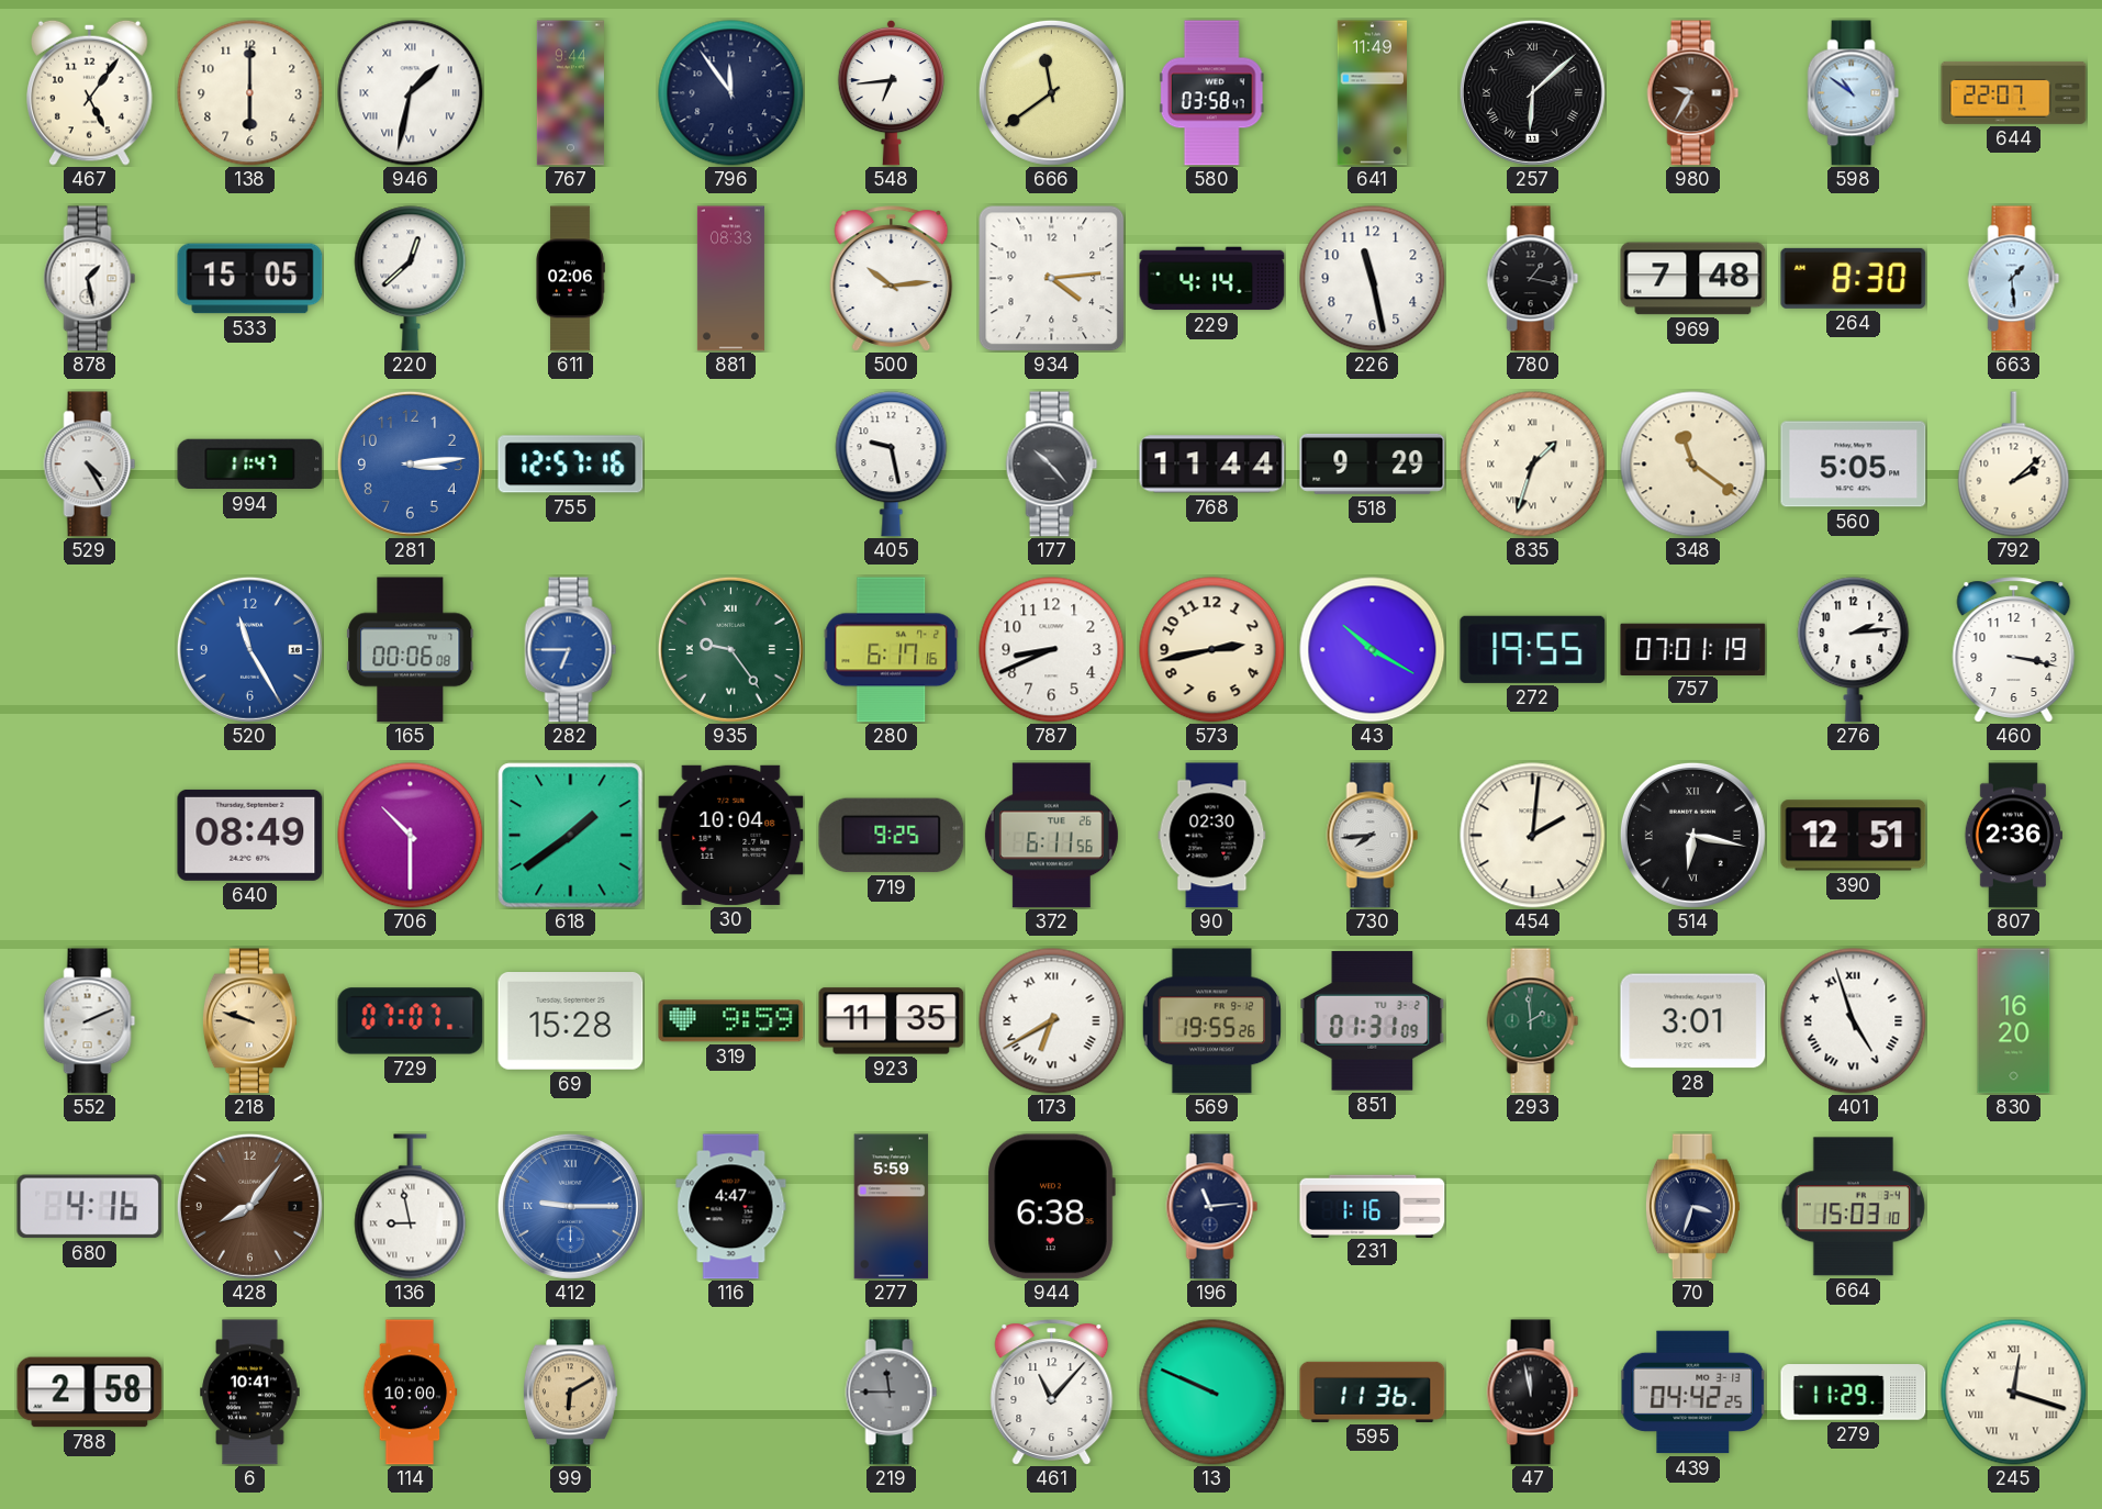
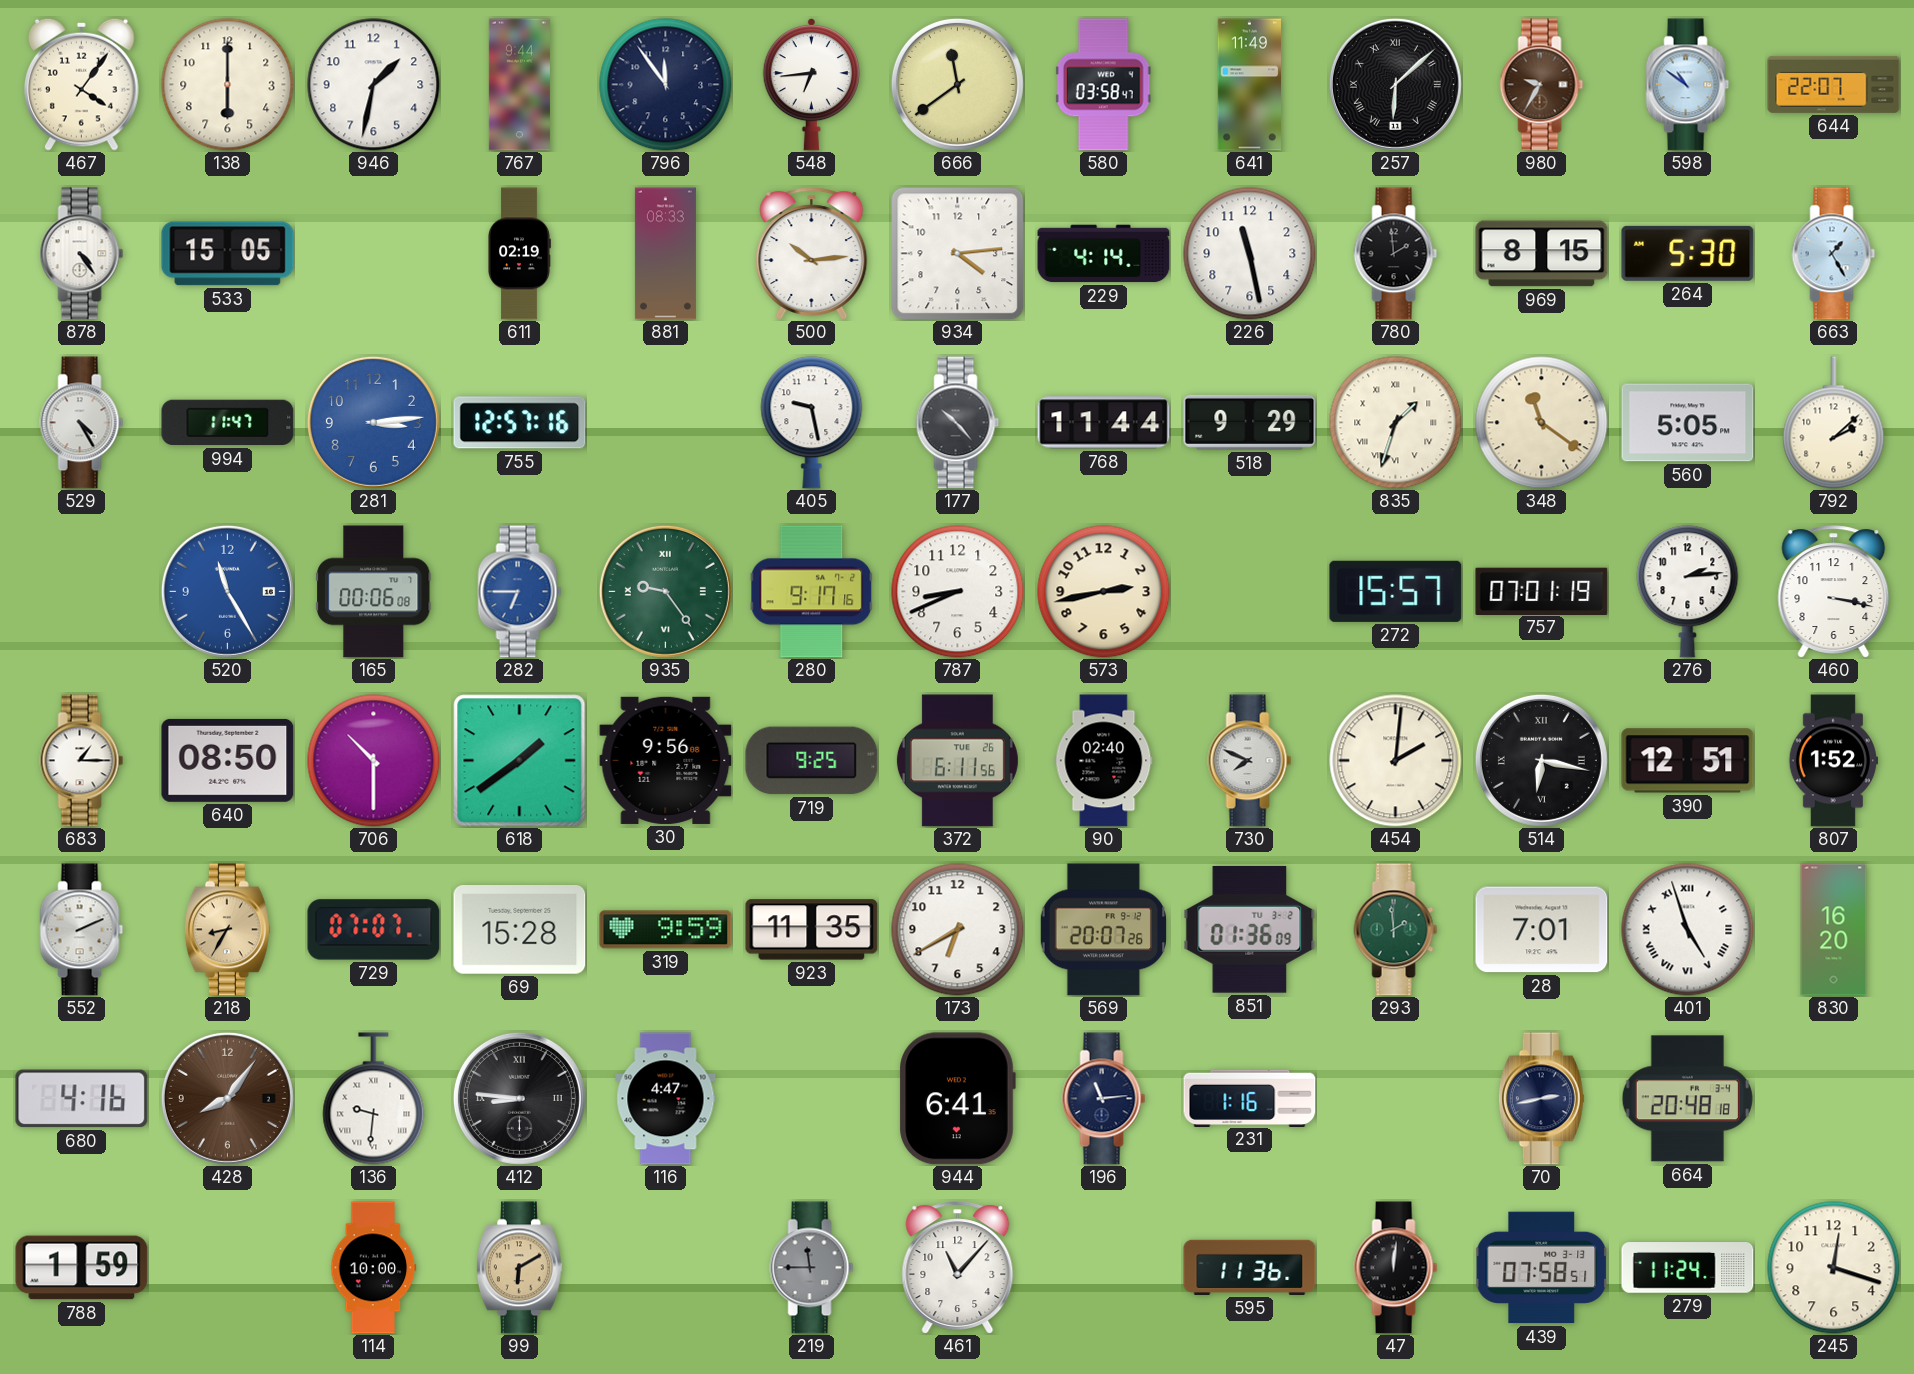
467: 5:06 -> 4:06 (82, 84)
946 numerals: Roman -> Arabic (374, 85)
878: 1:28 -> 4:24 (82, 254)
220: 12:38 -> none (411, 279)
611: 02:06 -> 02:19 (519, 254)
780: 1:17 -> 1:59 (1396, 254)
969: 7:48 -> 8:15 (1542, 254)
264: 8:30 -> 5:30 (1688, 253)
663: 1:29 -> 1:25 (1834, 254)
280: 6:17 -> 9:17 (812, 592)
43: 10:20 -> none (1373, 650)
272: 19:55 -> 15:57 (1396, 591)
683: none -> 1:15 (82, 761)
640: 08:49 -> 08:50 (228, 760)
30: 10:04 -> 9:56 (666, 760)
90: 02:30 -> 02:40 (1104, 761)
730: 7:44 -> 7:49 (1250, 761)
807: 2:36 -> 1:52 (1833, 761)
218: 9:48 -> 8:35 (227, 930)
173 numerals: Roman -> Arabic (958, 930)
569: 19:55 -> 20:07 (1103, 930)
851: 01:31 -> 01:36 (1250, 930)
28: 3:01 -> 7:01 (1542, 930)
136: 8:58 -> 9:31 (374, 1099)
412: 9:15 -> 8:46 (519, 1098)
412 dial: blue -> black (519, 1098)
277: 5:59 -> none (892, 1207)
944: 6:38 -> 6:41 (957, 1099)
70: 3:33 -> 2:43 (1541, 1099)
664: 15:03 -> 20:48 (1687, 1099)
788: 2:58 -> 1:59 (82, 1268)
6: 10:41 -> none (250, 1393)
13: 9:49 -> none (1212, 1393)
47: 11:58 -> 12:01 (1396, 1268)
439: 04:42 -> 07:58 (1542, 1268)
279: 11:29 -> 11:24 (1688, 1268)
245 numerals: Roman -> Arabic (1834, 1268)
